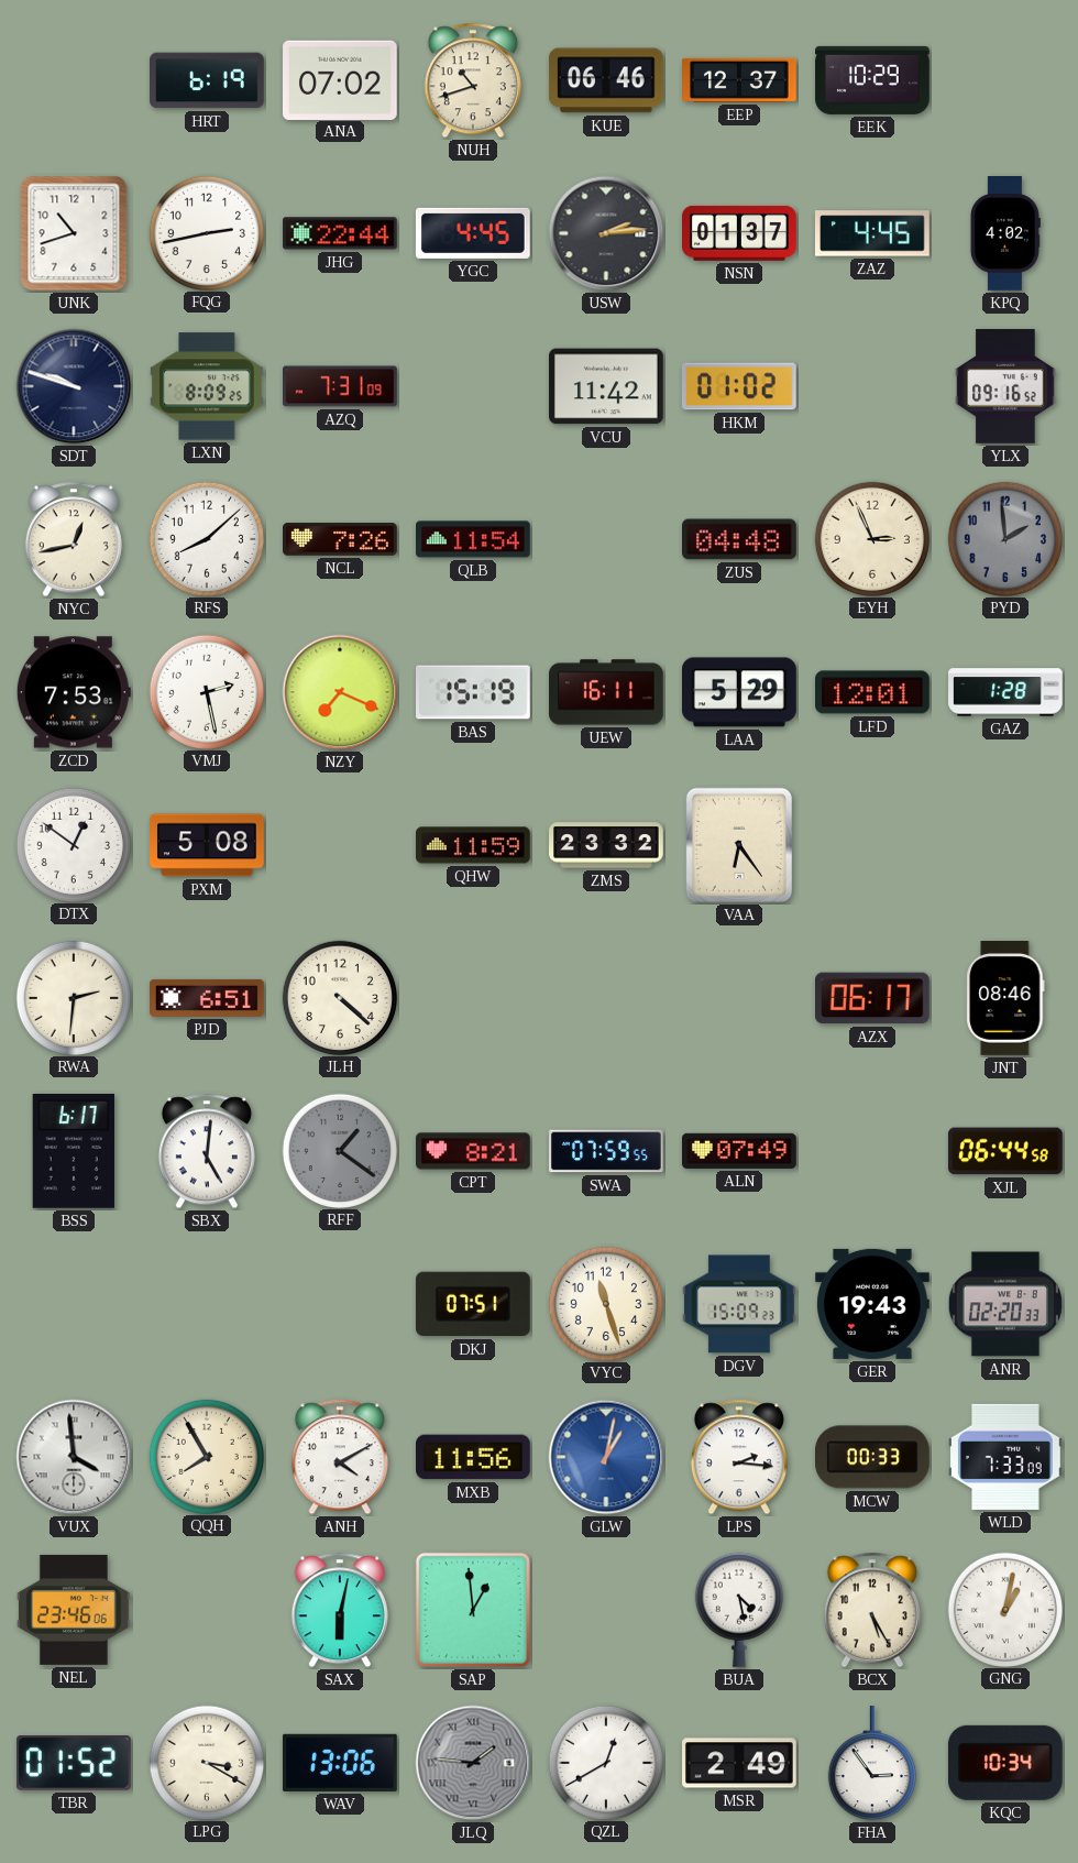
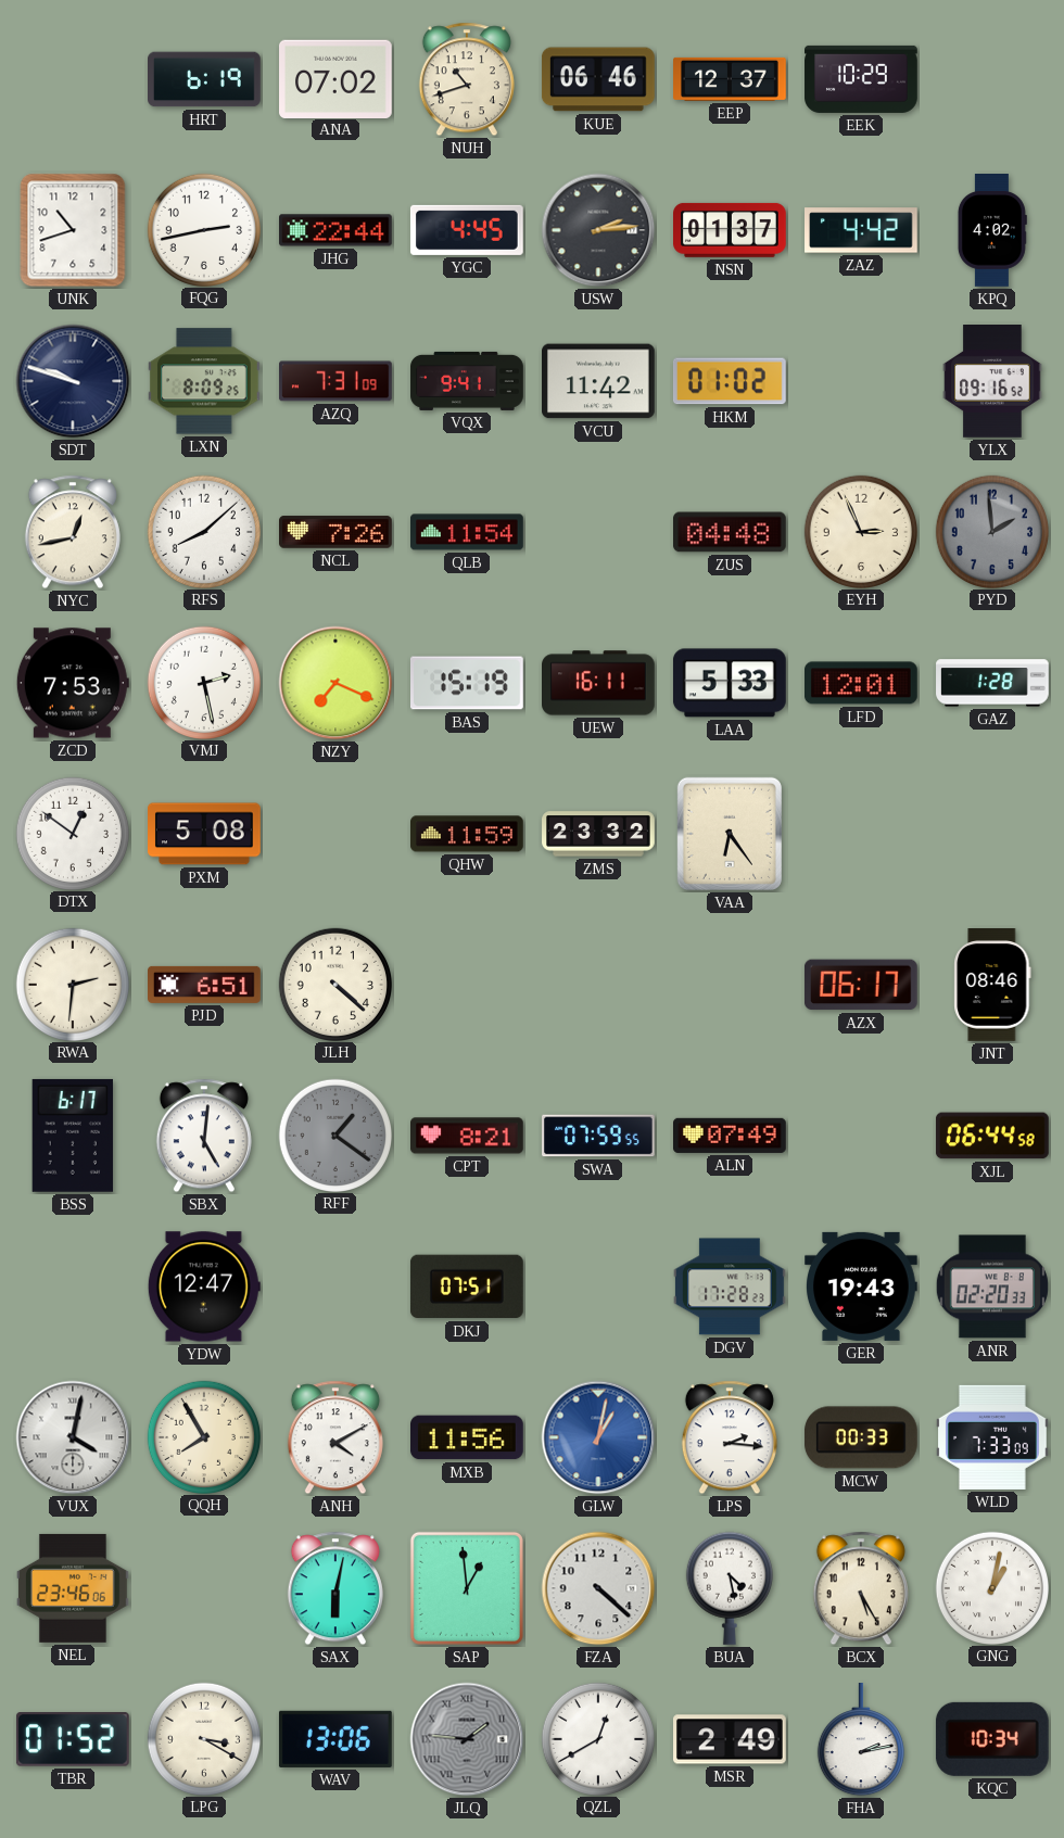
ZAZ: 4:45 -> 4:42 (862, 230)
VQX: none -> 9:41 (467, 381)
LAA: 5:29 -> 5:33 (730, 683)
YDW: none -> 12:47 (204, 1286)
VYC: 11:27 -> none (605, 1303)
DGV: 15:09 -> 17:28 (731, 1286)
VUX: 3:59 -> 4:02 (73, 1437)
FZA: none -> 4:22 (598, 1588)
FHA: 2:54 -> 2:13 (861, 1740)
